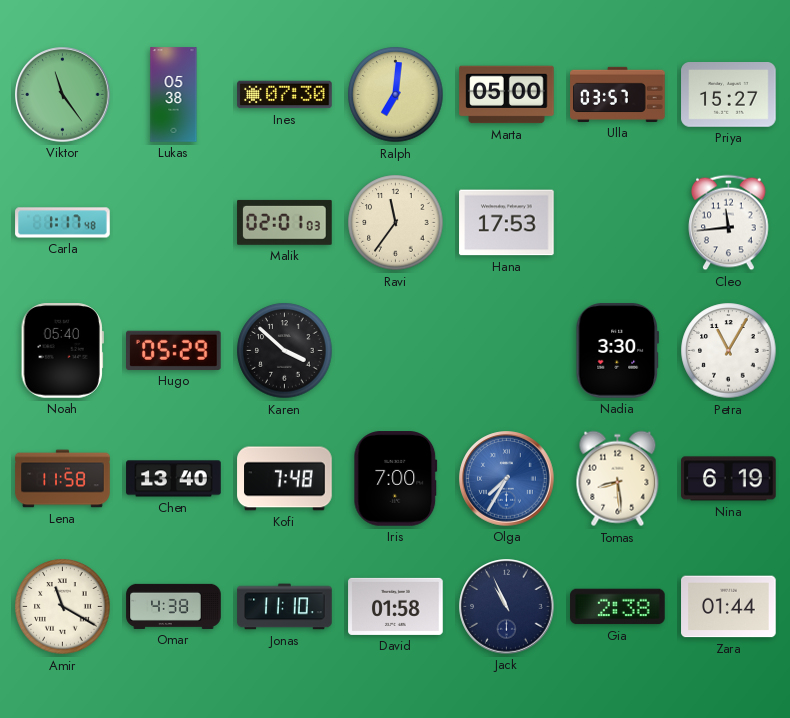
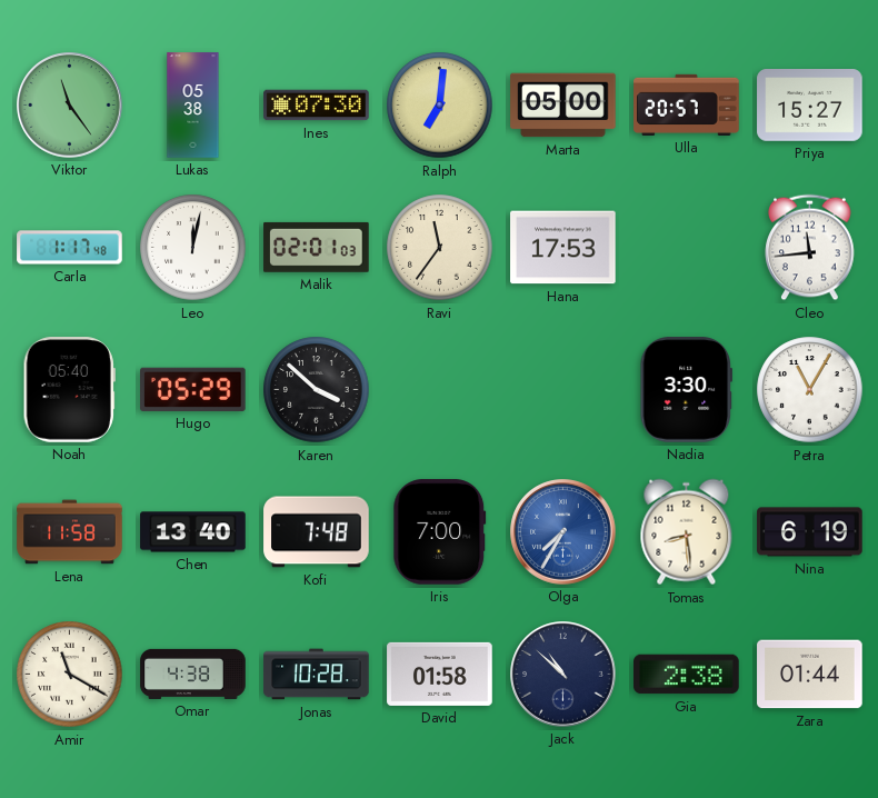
Ulla: 03:57 -> 20:57 (687, 104)
Leo: none -> 12:02 (193, 248)
Jonas: 11:10 -> 10:28 (317, 675)
Jack: 10:56 -> 10:52 (563, 675)
